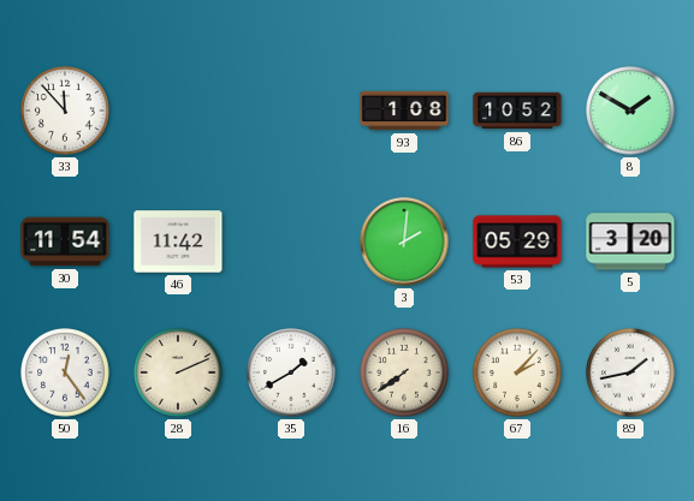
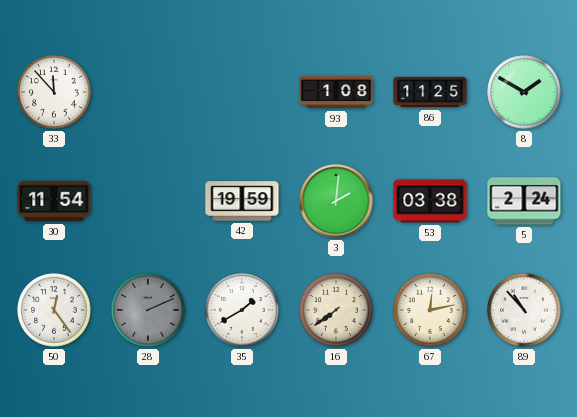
86: 10:52 -> 11:25 (430, 92)
46: 11:42 -> none (178, 241)
42: none -> 19:59 (242, 201)
53: 05:29 -> 03:38 (430, 201)
5: 3:20 -> 2:24 (524, 201)
28 dial: cream -> grey (148, 310)
67: 2:07 -> 12:13 (430, 310)
89: 1:43 -> 10:53 (524, 310)
